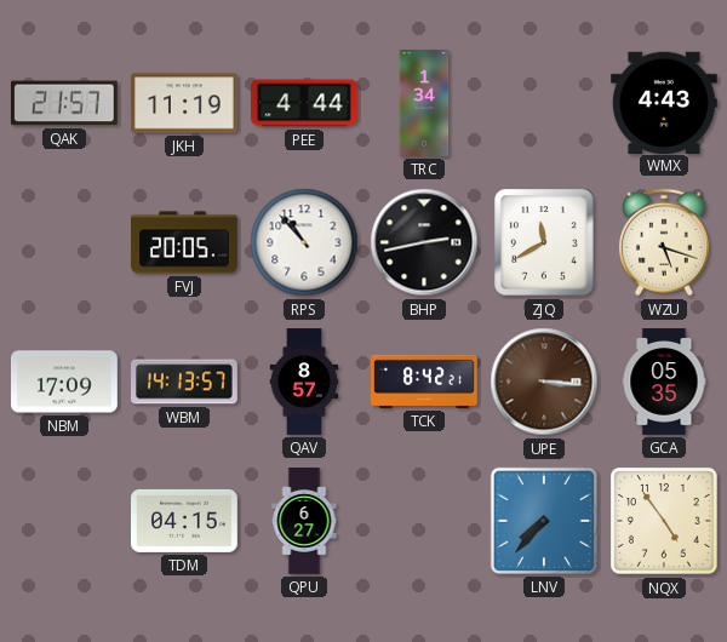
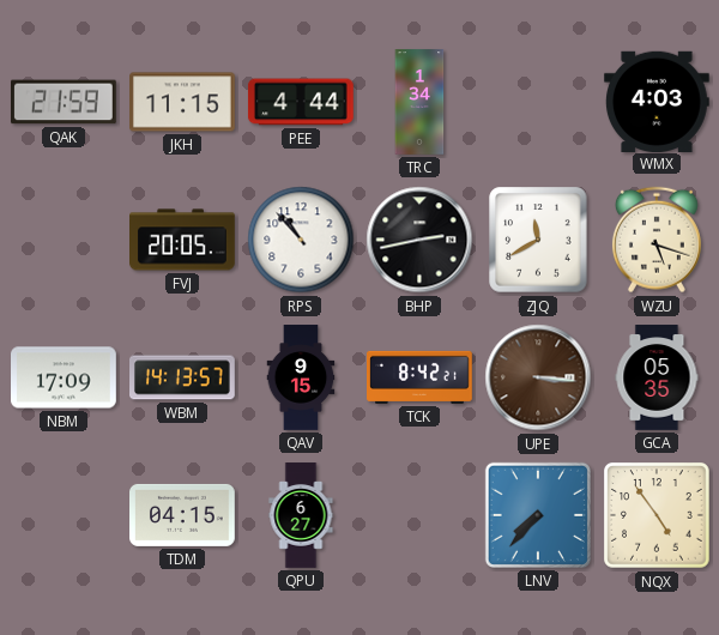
QAK: 21:57 -> 21:59 (64, 102)
JKH: 11:19 -> 11:15 (183, 102)
WMX: 4:43 -> 4:03 (657, 101)
QAV: 8:57 -> 9:15 (301, 377)
